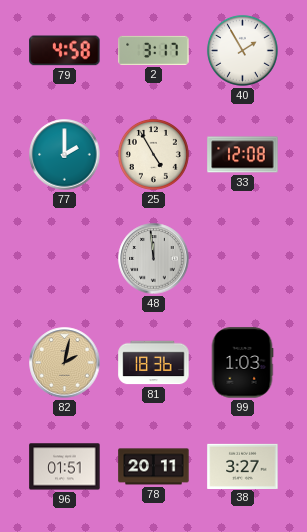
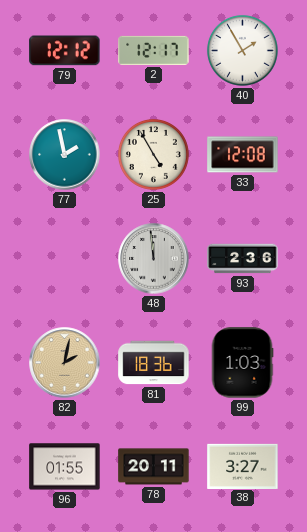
79: 4:58 -> 12:12 (65, 51)
2: 3:17 -> 12:17 (154, 50)
77: 2:00 -> 1:58 (65, 155)
93: none -> 2:36 (243, 259)
96: 01:51 -> 01:55 (65, 467)
